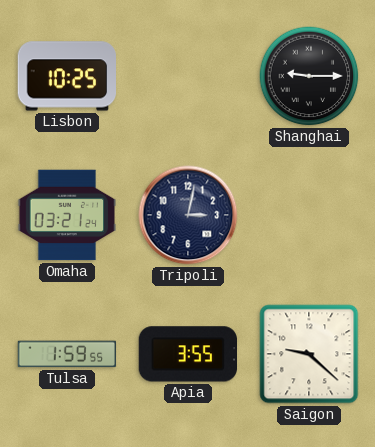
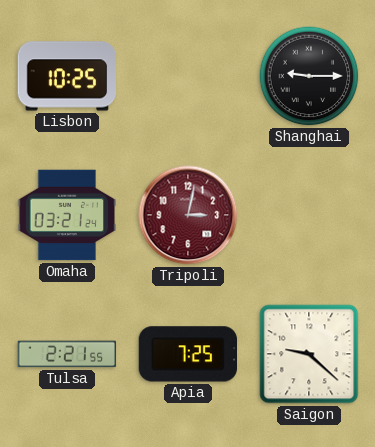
Tripoli dial: navy -> burgundy (188, 215)
Tulsa: 1:59 -> 2:21 (67, 354)
Apia: 3:55 -> 7:25 (187, 354)
